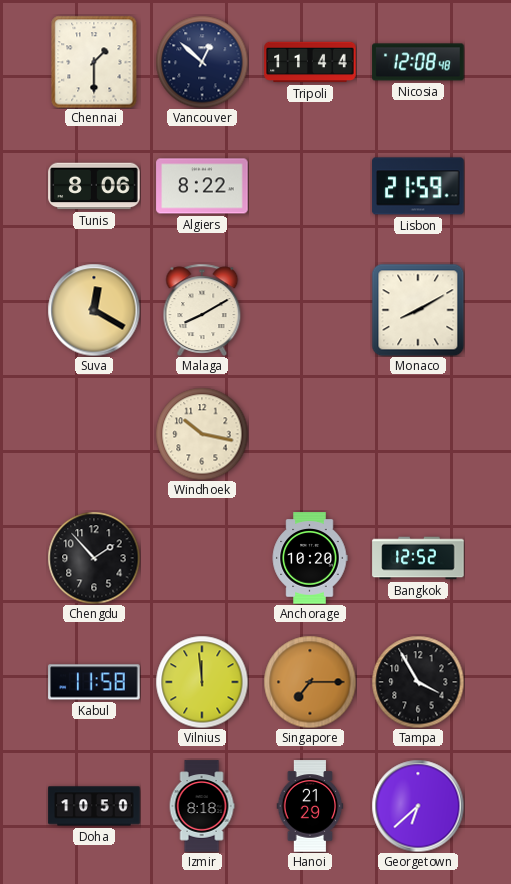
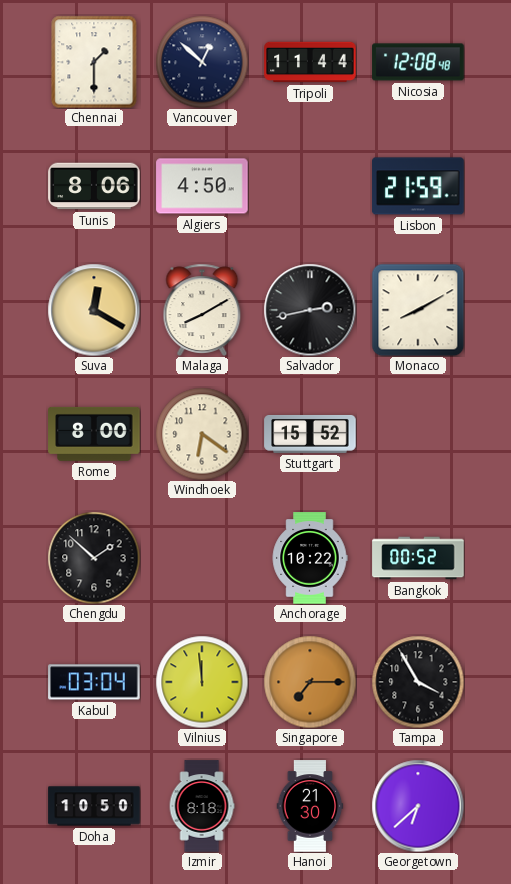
Algiers: 8:22 -> 4:50 (202, 186)
Salvador: none -> 2:43 (310, 310)
Rome: none -> 8:00 (94, 434)
Windhoek: 10:17 -> 6:21 (202, 434)
Stuttgart: none -> 15:52 (310, 434)
Chengdu: 1:53 -> 1:52 (94, 558)
Anchorage: 10:20 -> 10:22 (310, 558)
Bangkok: 12:52 -> 00:52 (418, 558)
Kabul: 11:58 -> 03:04 (94, 682)
Hanoi: 21:29 -> 21:30 (310, 806)
